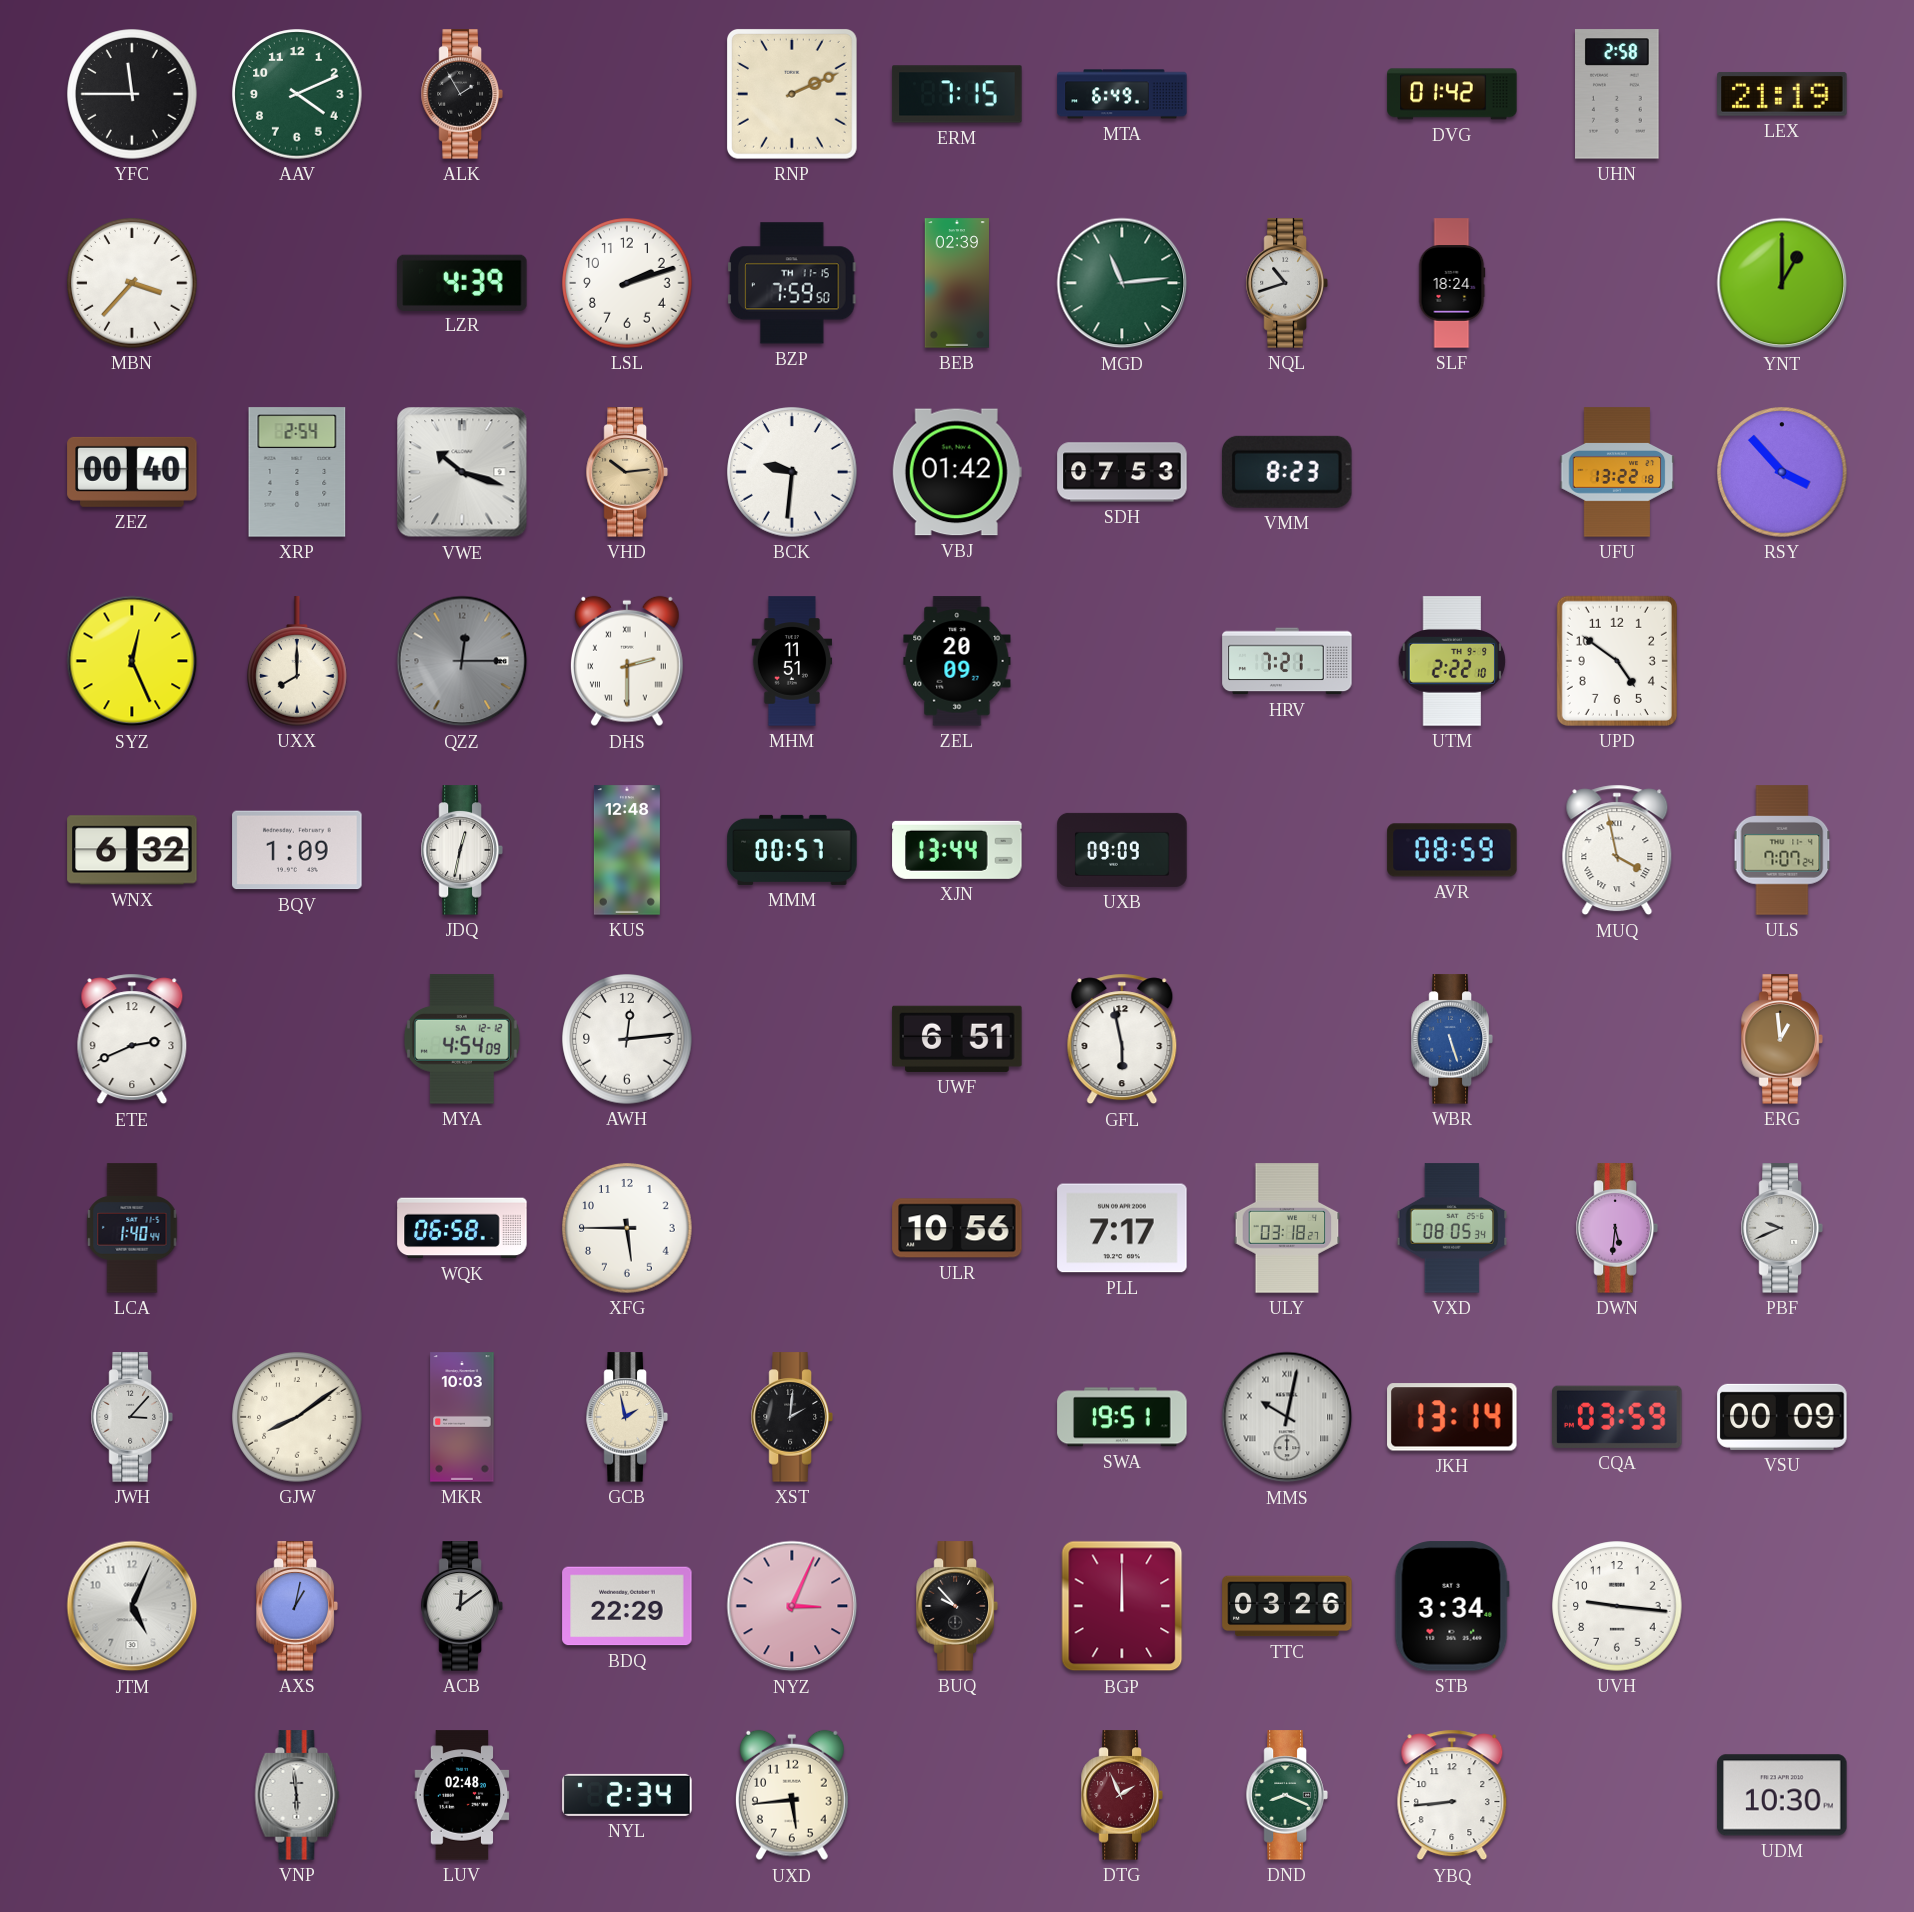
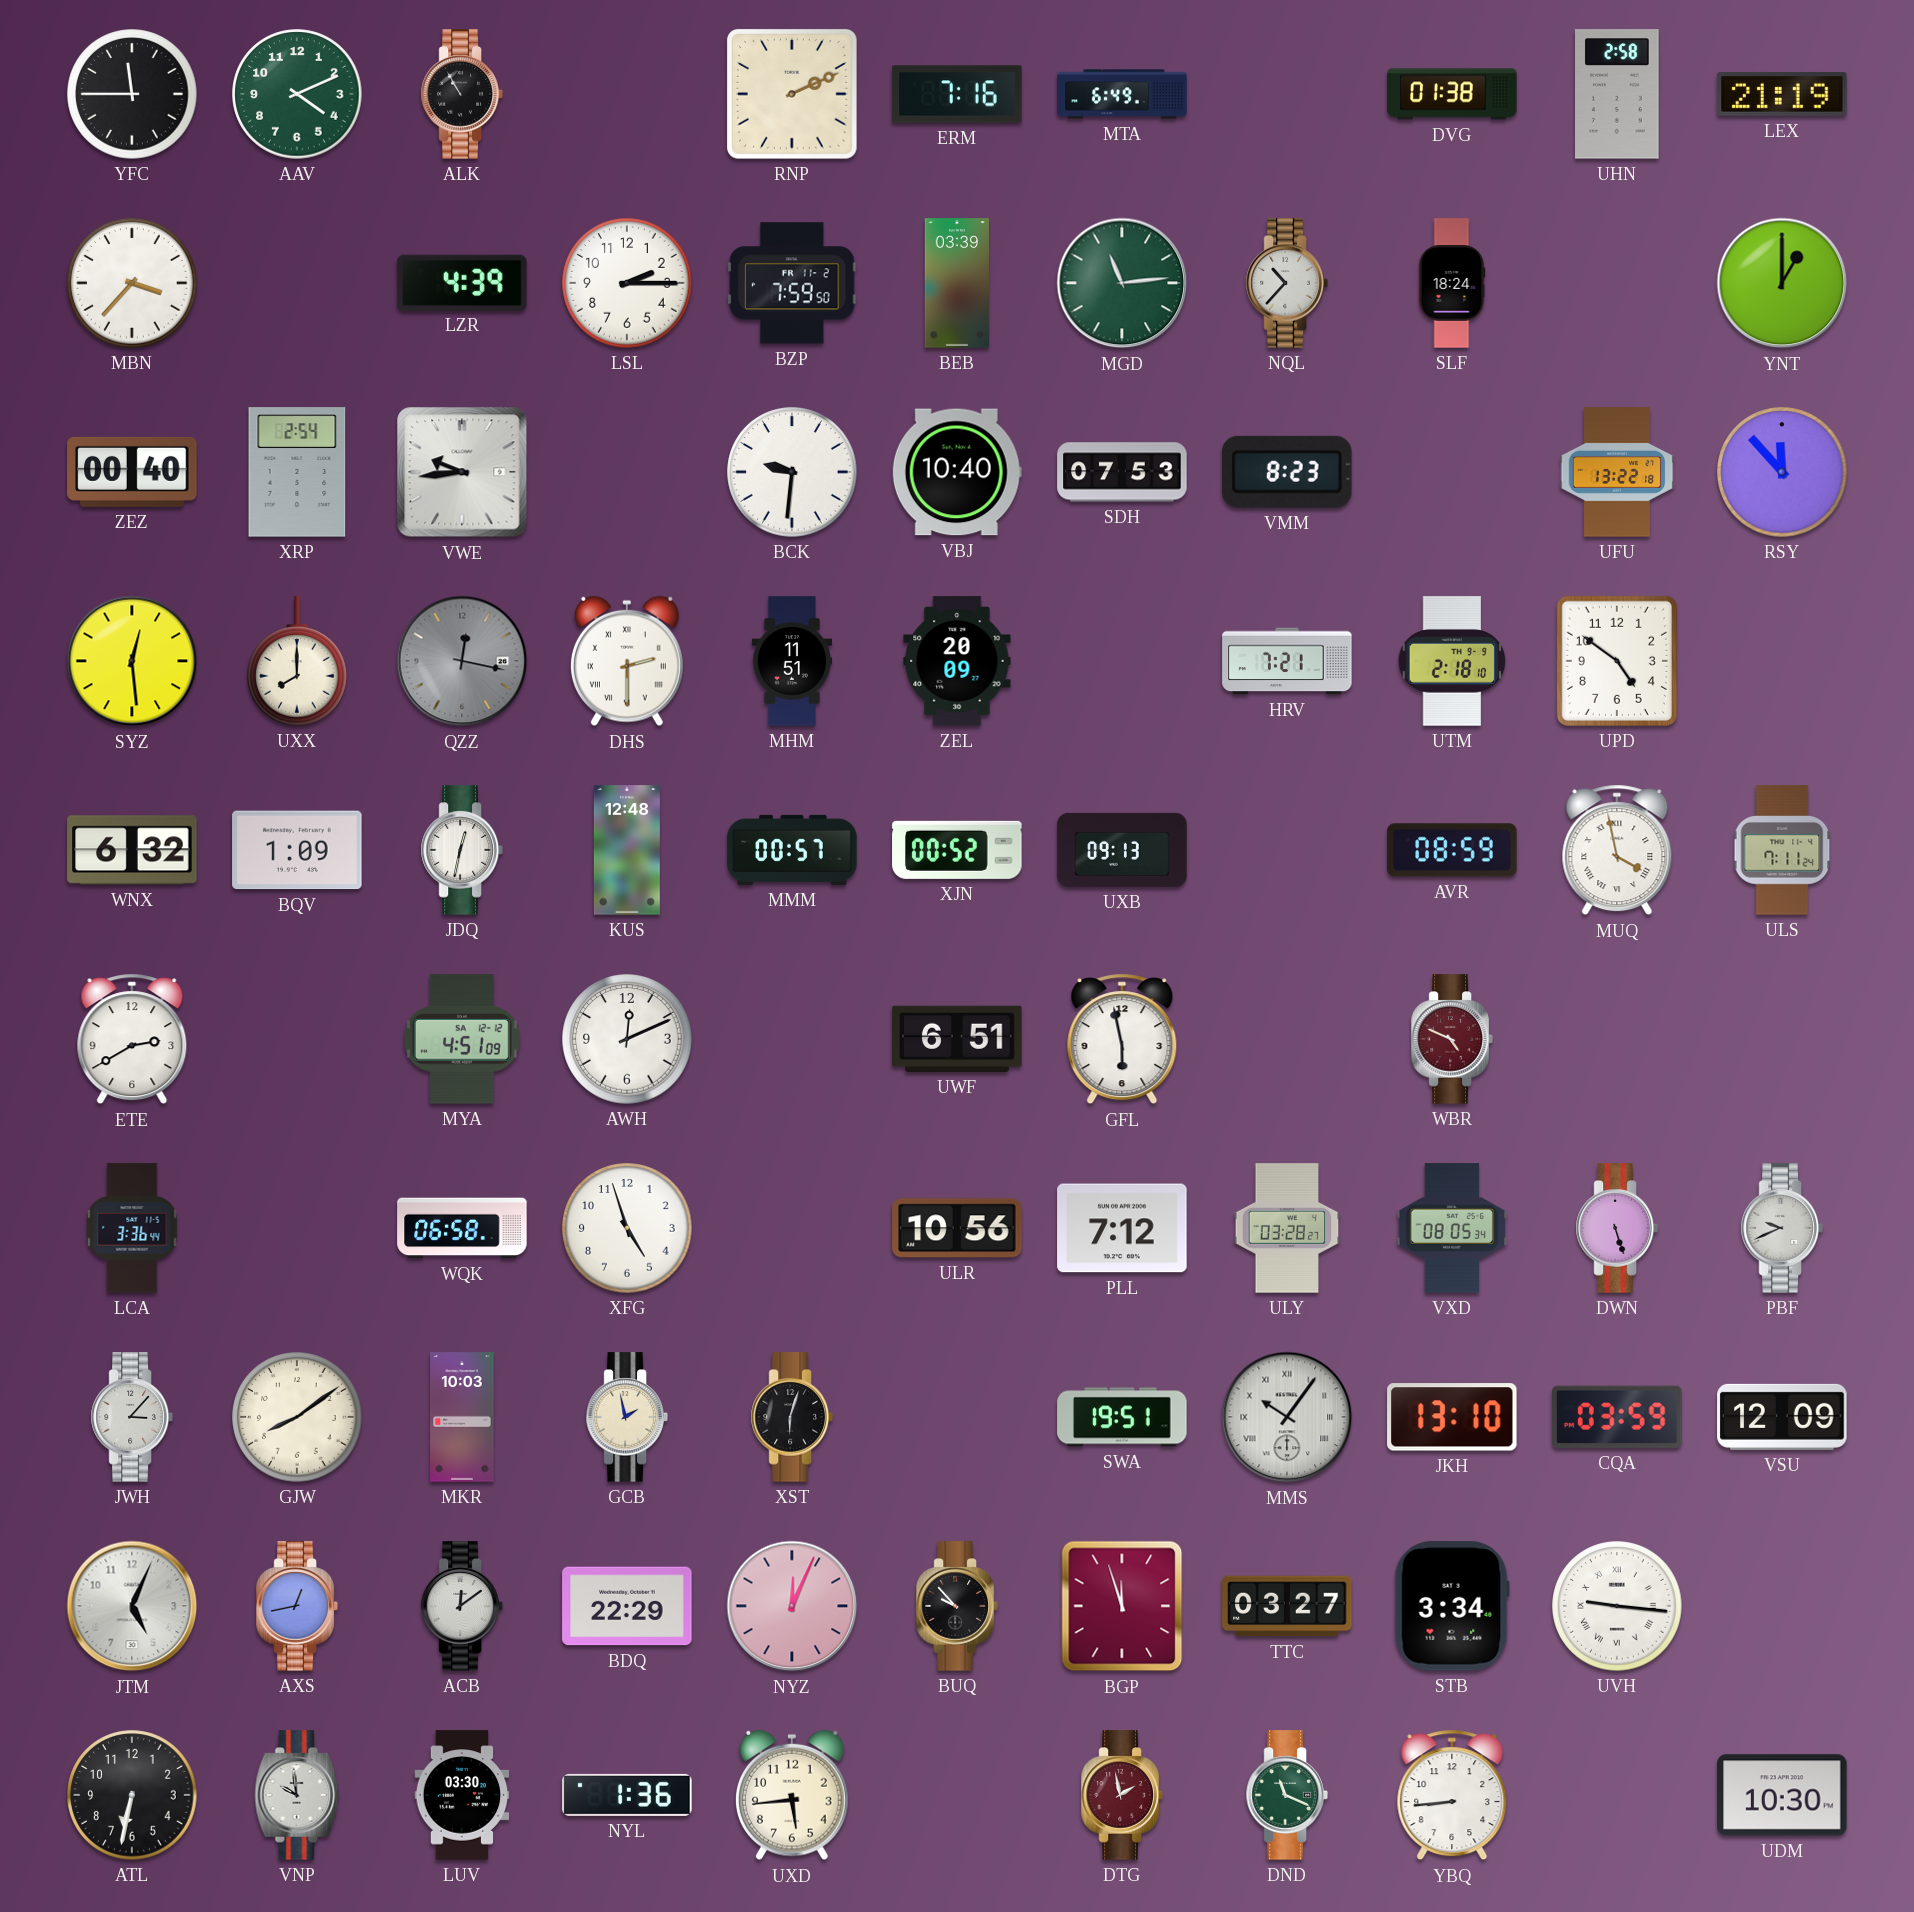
ALK: 1:55 -> 10:55 (462, 94)
ERM: 7:15 -> 7:16 (957, 94)
DVG: 01:42 -> 01:38 (1452, 94)
LSL: 2:12 -> 2:15 (627, 283)
BZP date: TH 11-15 -> FR 11-2 (792, 283)
BEB: 02:39 -> 03:39 (956, 283)
NQL: 10:42 -> 10:37 (1287, 283)
VWE: 10:18 -> 9:44 (462, 472)
VHD: 10:14 -> none (627, 472)
VBJ: 01:42 -> 10:40 (957, 472)
RSY: 3:53 -> 11:53 (1782, 472)
SYZ: 12:26 -> 12:29 (132, 661)
QZZ: 12:15 -> 12:17 (462, 661)
UTM: 2:22 -> 2:18 (1452, 661)
XJN: 13:44 -> 00:52 (957, 850)
UXB: 09:09 -> 09:13 (1122, 850)
ULS: 7:07 -> 7:11 (1782, 850)
ETE: 2:41 -> 2:40 (132, 1039)
MYA: 4:54 -> 4:51 (462, 1039)
AWH: 12:14 -> 12:11 (627, 1039)
WBR: 5:27 -> 4:49 (1452, 1039)
WBR dial: blue -> burgundy (1452, 1039)
ERG: 12:59 -> none (1782, 1039)
LCA: 1:40 -> 3:36 (132, 1228)
XFG: 5:45 -> 4:57 (627, 1228)
PLL: 7:17 -> 7:12 (1122, 1228)
ULY: 03:18 -> 03:28 (1287, 1228)
DWN: 5:31 -> 5:27 (1617, 1228)
XST: 2:01 -> 6:03 (792, 1417)
MMS: 10:02 -> 10:06 (1287, 1417)
JKH: 13:14 -> 13:10 (1452, 1417)
VSU: 00:09 -> 12:09 (1782, 1417)
AXS: 1:02 -> 12:43 (297, 1606)
NYZ: 3:04 -> 12:04 (792, 1606)
BGP: 12:00 -> 11:57 (1122, 1606)
TTC: 03:26 -> 03:27 (1287, 1606)
UVH numerals: Arabic -> Roman (1617, 1606)
ATL: none -> 6:32 (132, 1795)
VNP: 5:59 -> 9:59 (297, 1795)
LUV: 02:48 -> 03:30 (462, 1795)
NYL: 2:34 -> 1:36 (627, 1795)
DTG: 1:56 -> 1:58 (1122, 1795)
DND: 8:19 -> 11:19 (1287, 1795)
